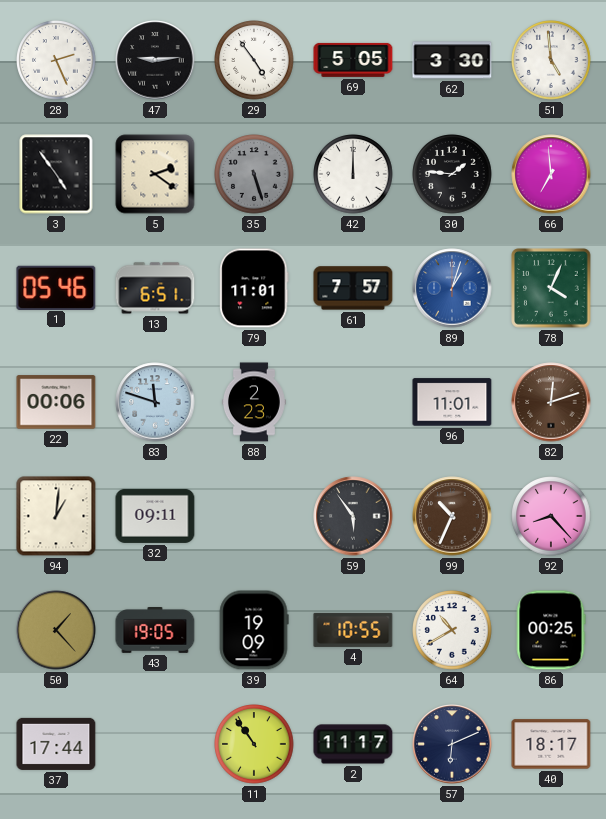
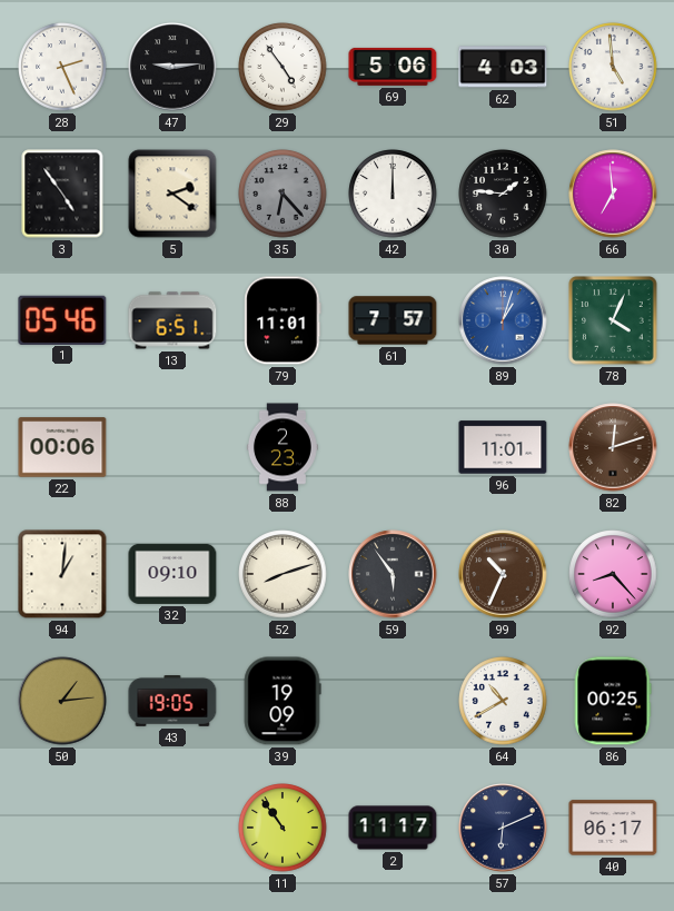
69: 5:05 -> 5:06 (393, 67)
62: 3:30 -> 4:03 (503, 67)
35: 5:27 -> 6:23 (283, 194)
83: 11:48 -> none (155, 402)
32: 09:11 -> 09:10 (172, 574)
52: none -> 8:12 (283, 574)
50: 1:23 -> 1:14 (62, 701)
4: 10:55 -> none (353, 630)
37: 17:44 -> none (56, 744)
40: 18:17 -> 06:17 (613, 828)
